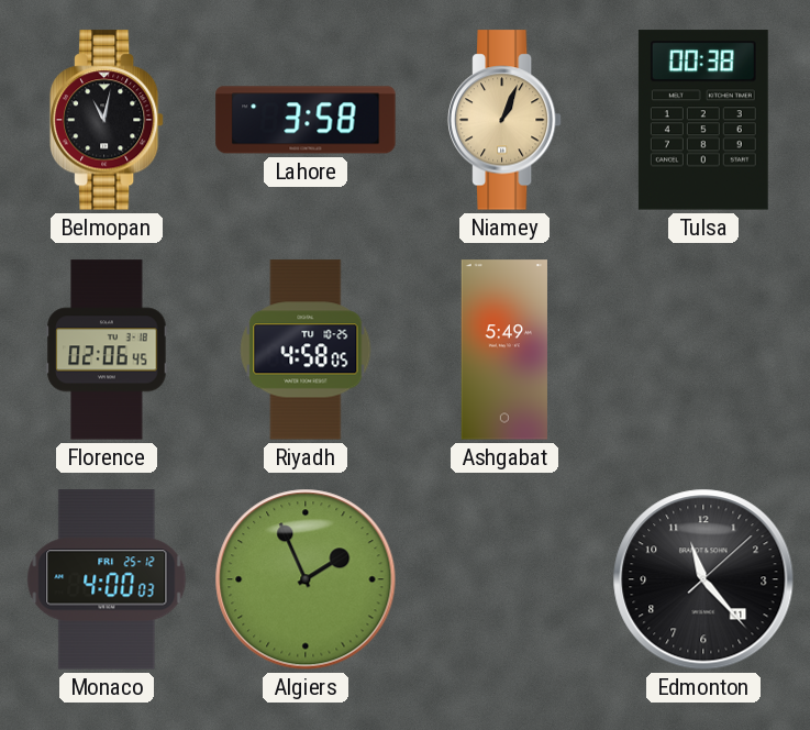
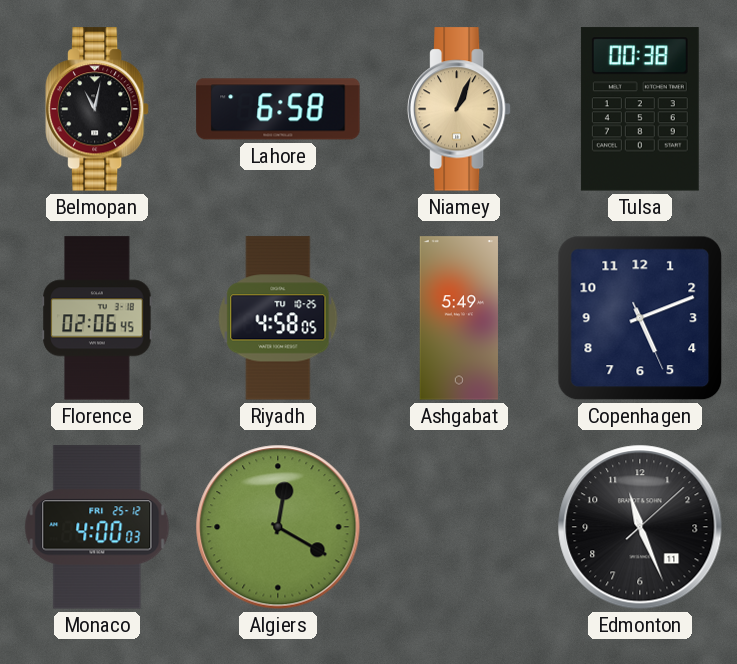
Lahore: 3:58 -> 6:58 (278, 109)
Copenhagen: none -> 5:11 (640, 318)
Algiers: 1:56 -> 12:20 (278, 527)
Edmonton: 11:23 -> 11:26 (640, 527)
